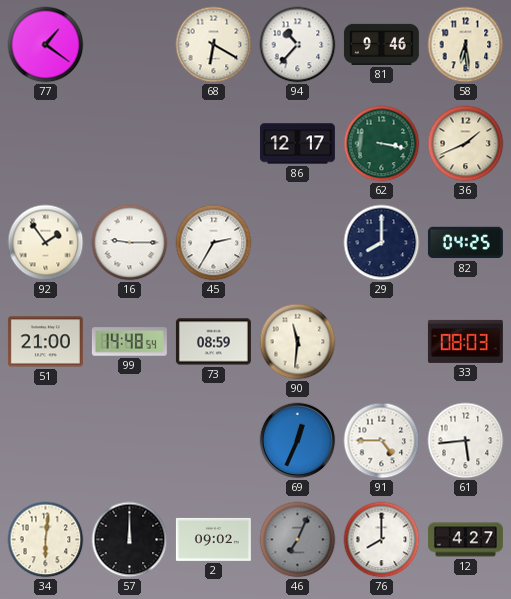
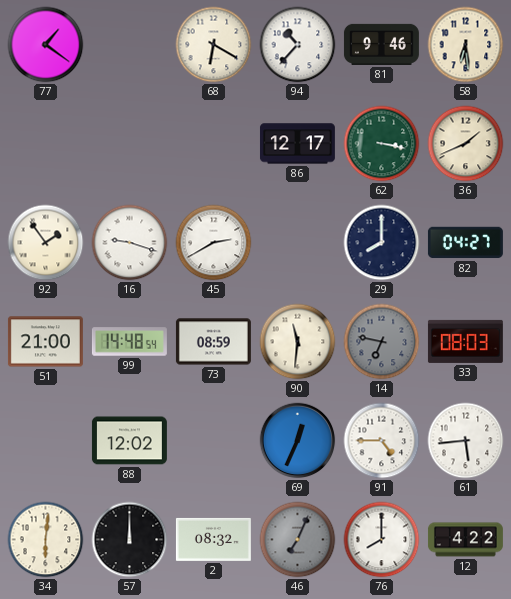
16: 9:15 -> 9:18 (130, 243)
45: 2:35 -> 2:40 (214, 243)
82: 04:25 -> 04:27 (465, 243)
14: none -> 6:47 (382, 342)
88: none -> 12:02 (129, 441)
2: 09:02 -> 08:32 (213, 539)
12: 4:27 -> 4:22 (465, 540)
